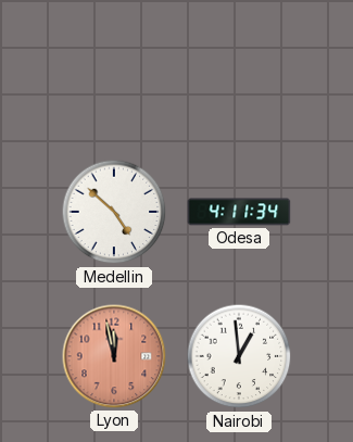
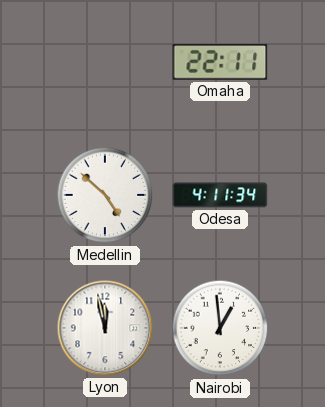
Omaha: none -> 22:11 (220, 63)
Lyon dial: salmon -> white (105, 328)
